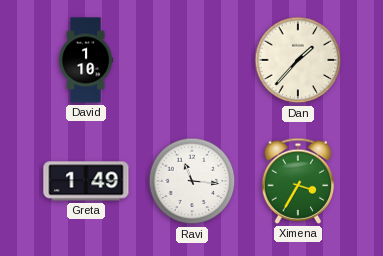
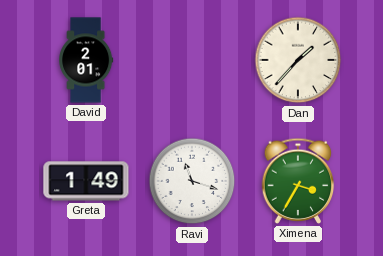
David: 1:10 -> 2:01 (86, 60)
Ravi: 11:16 -> 11:18 (192, 181)
